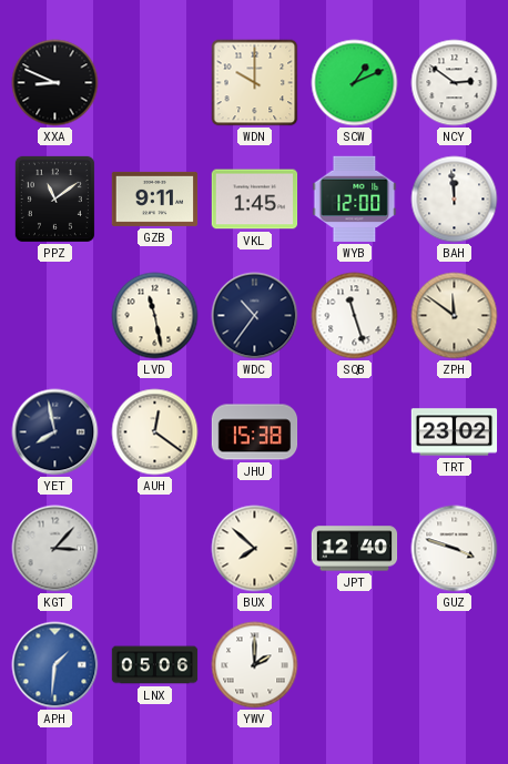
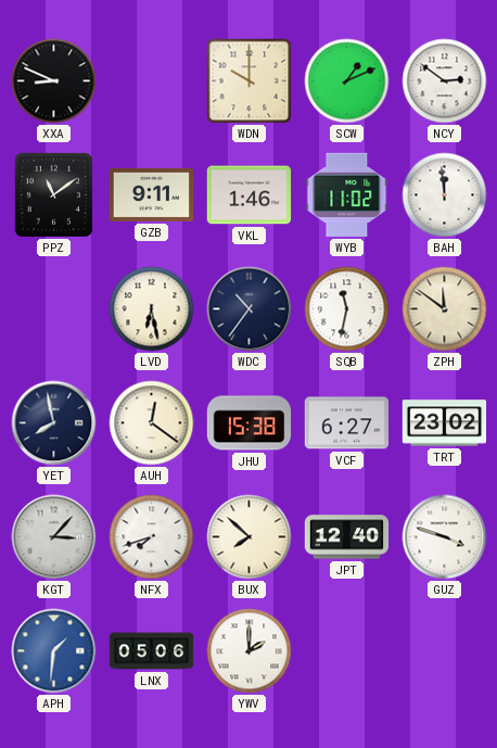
VKL: 1:45 -> 1:46 (250, 195)
WYB: 12:00 -> 11:02 (347, 195)
LVD: 11:28 -> 6:28 (152, 309)
SQB: 11:27 -> 11:32 (347, 309)
VCF: none -> 6:27 (347, 423)
NFX: none -> 7:42 (152, 537)
